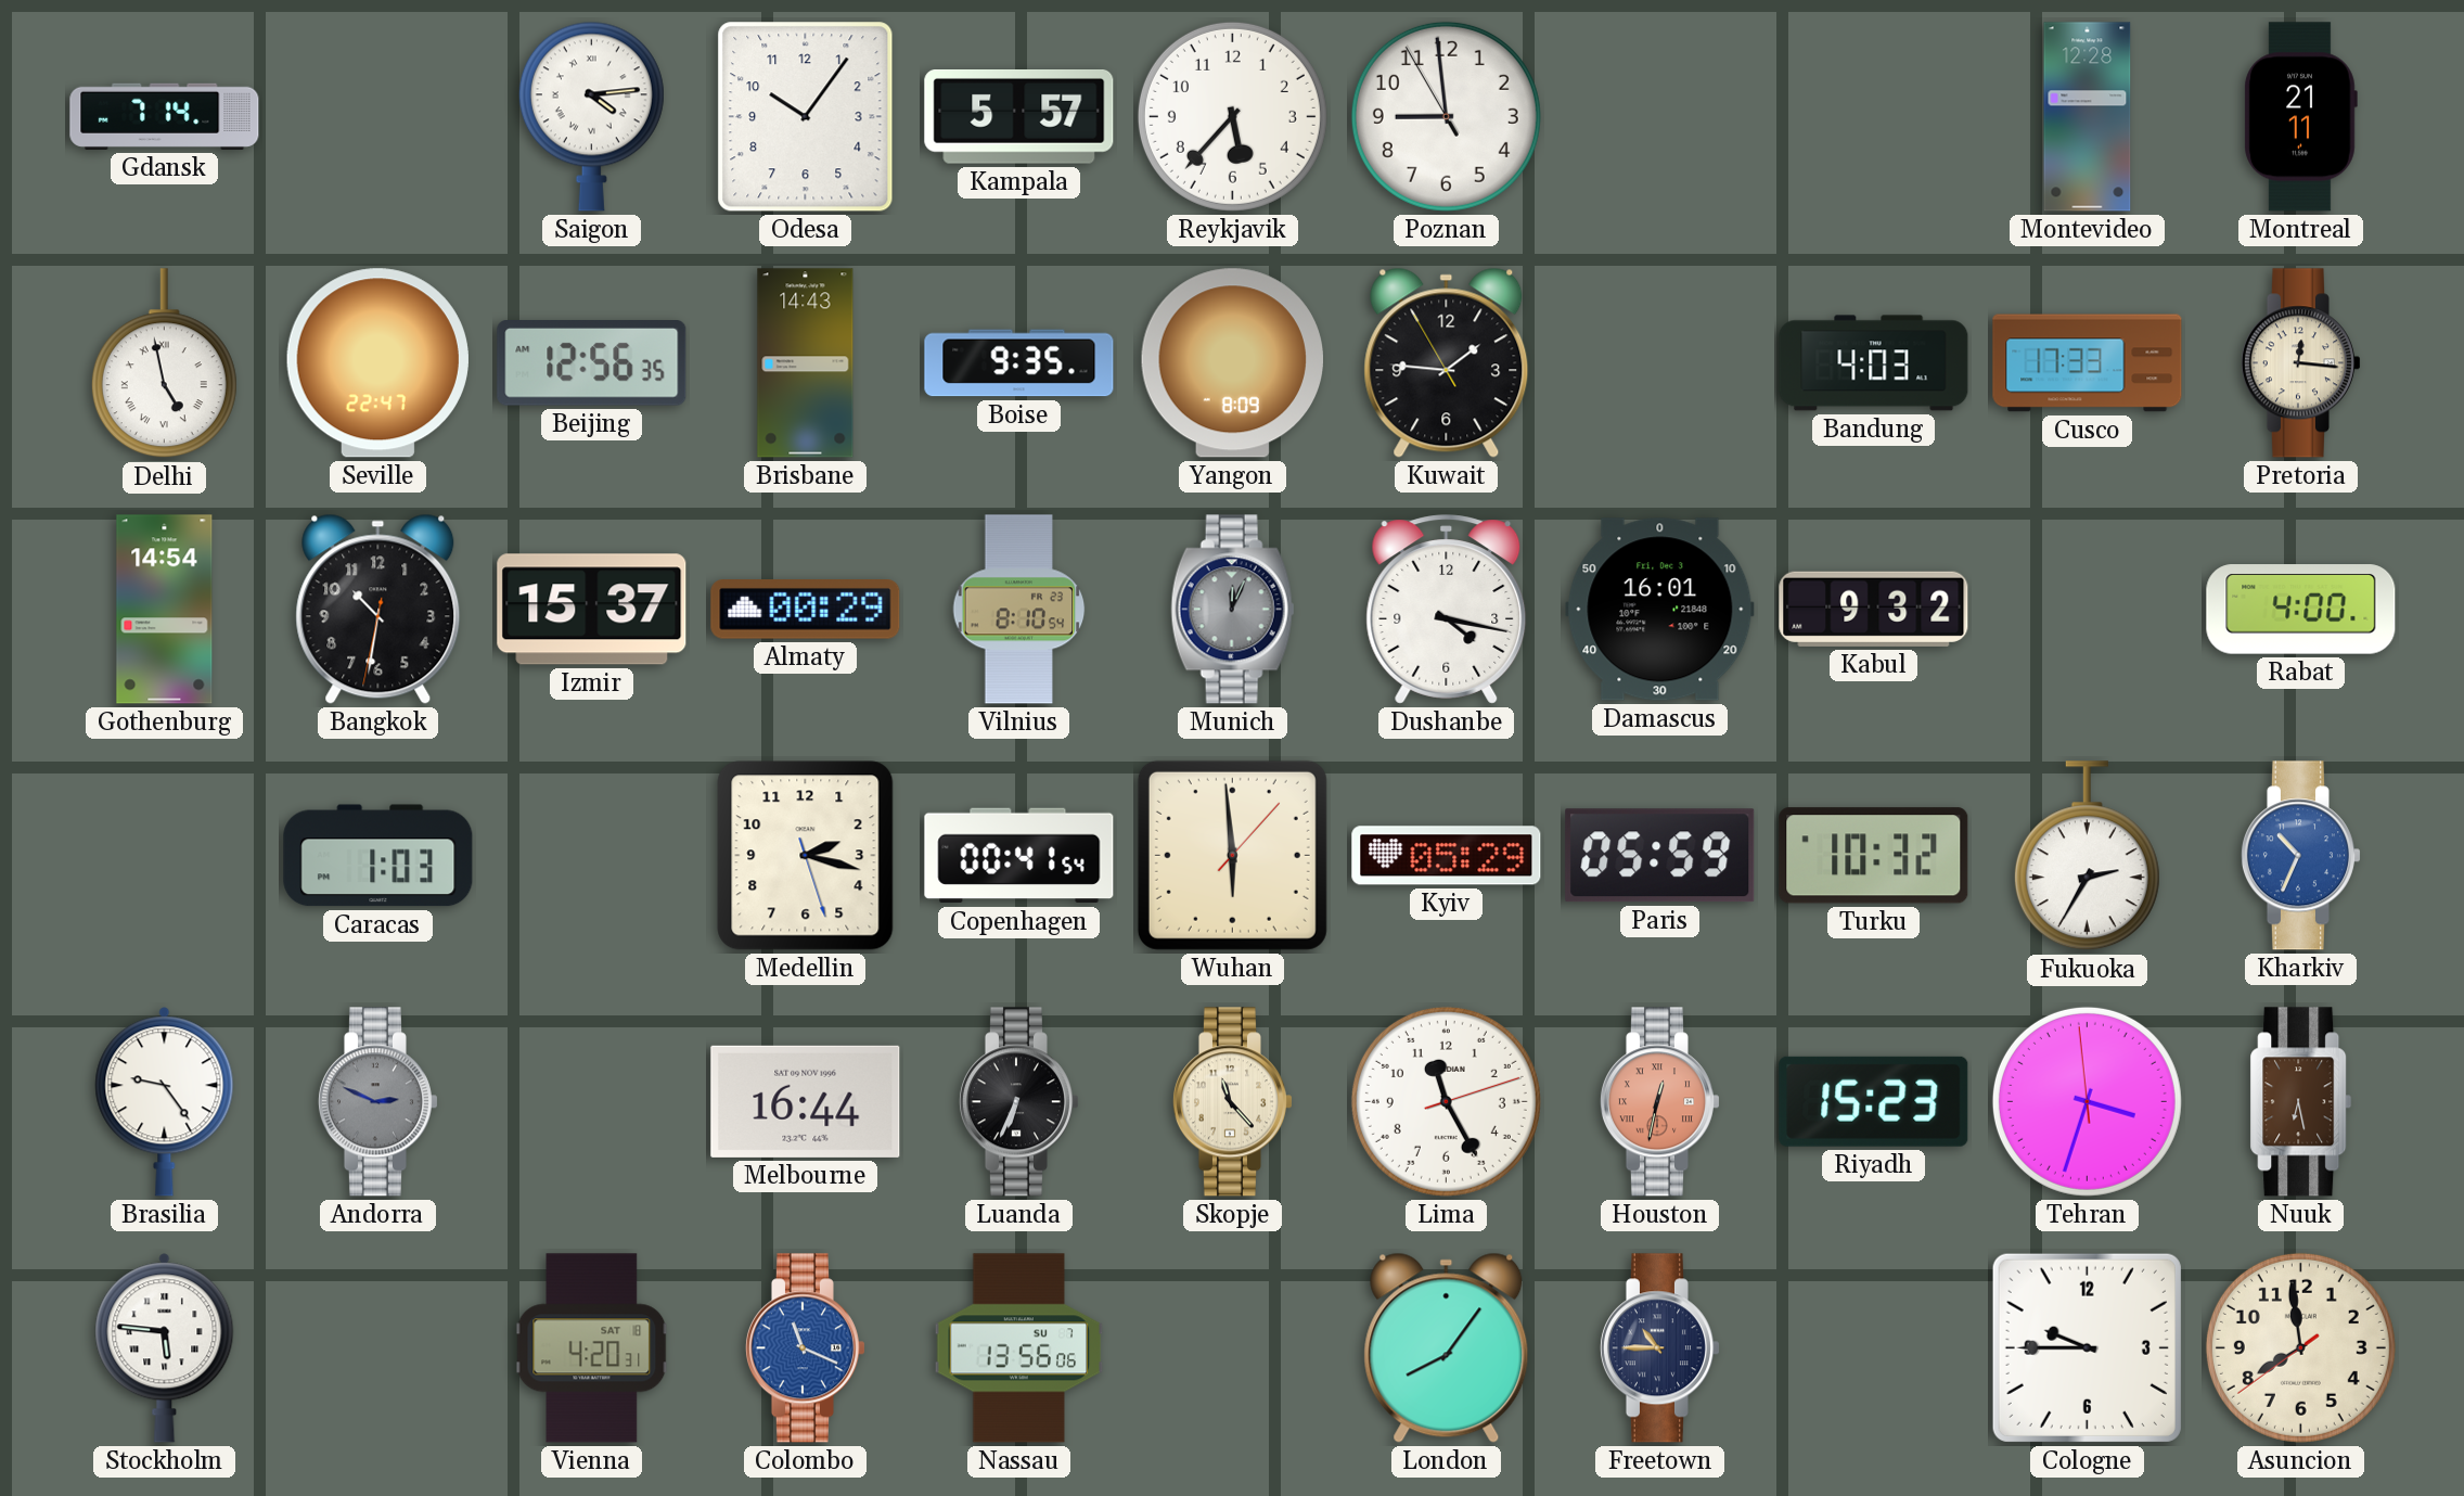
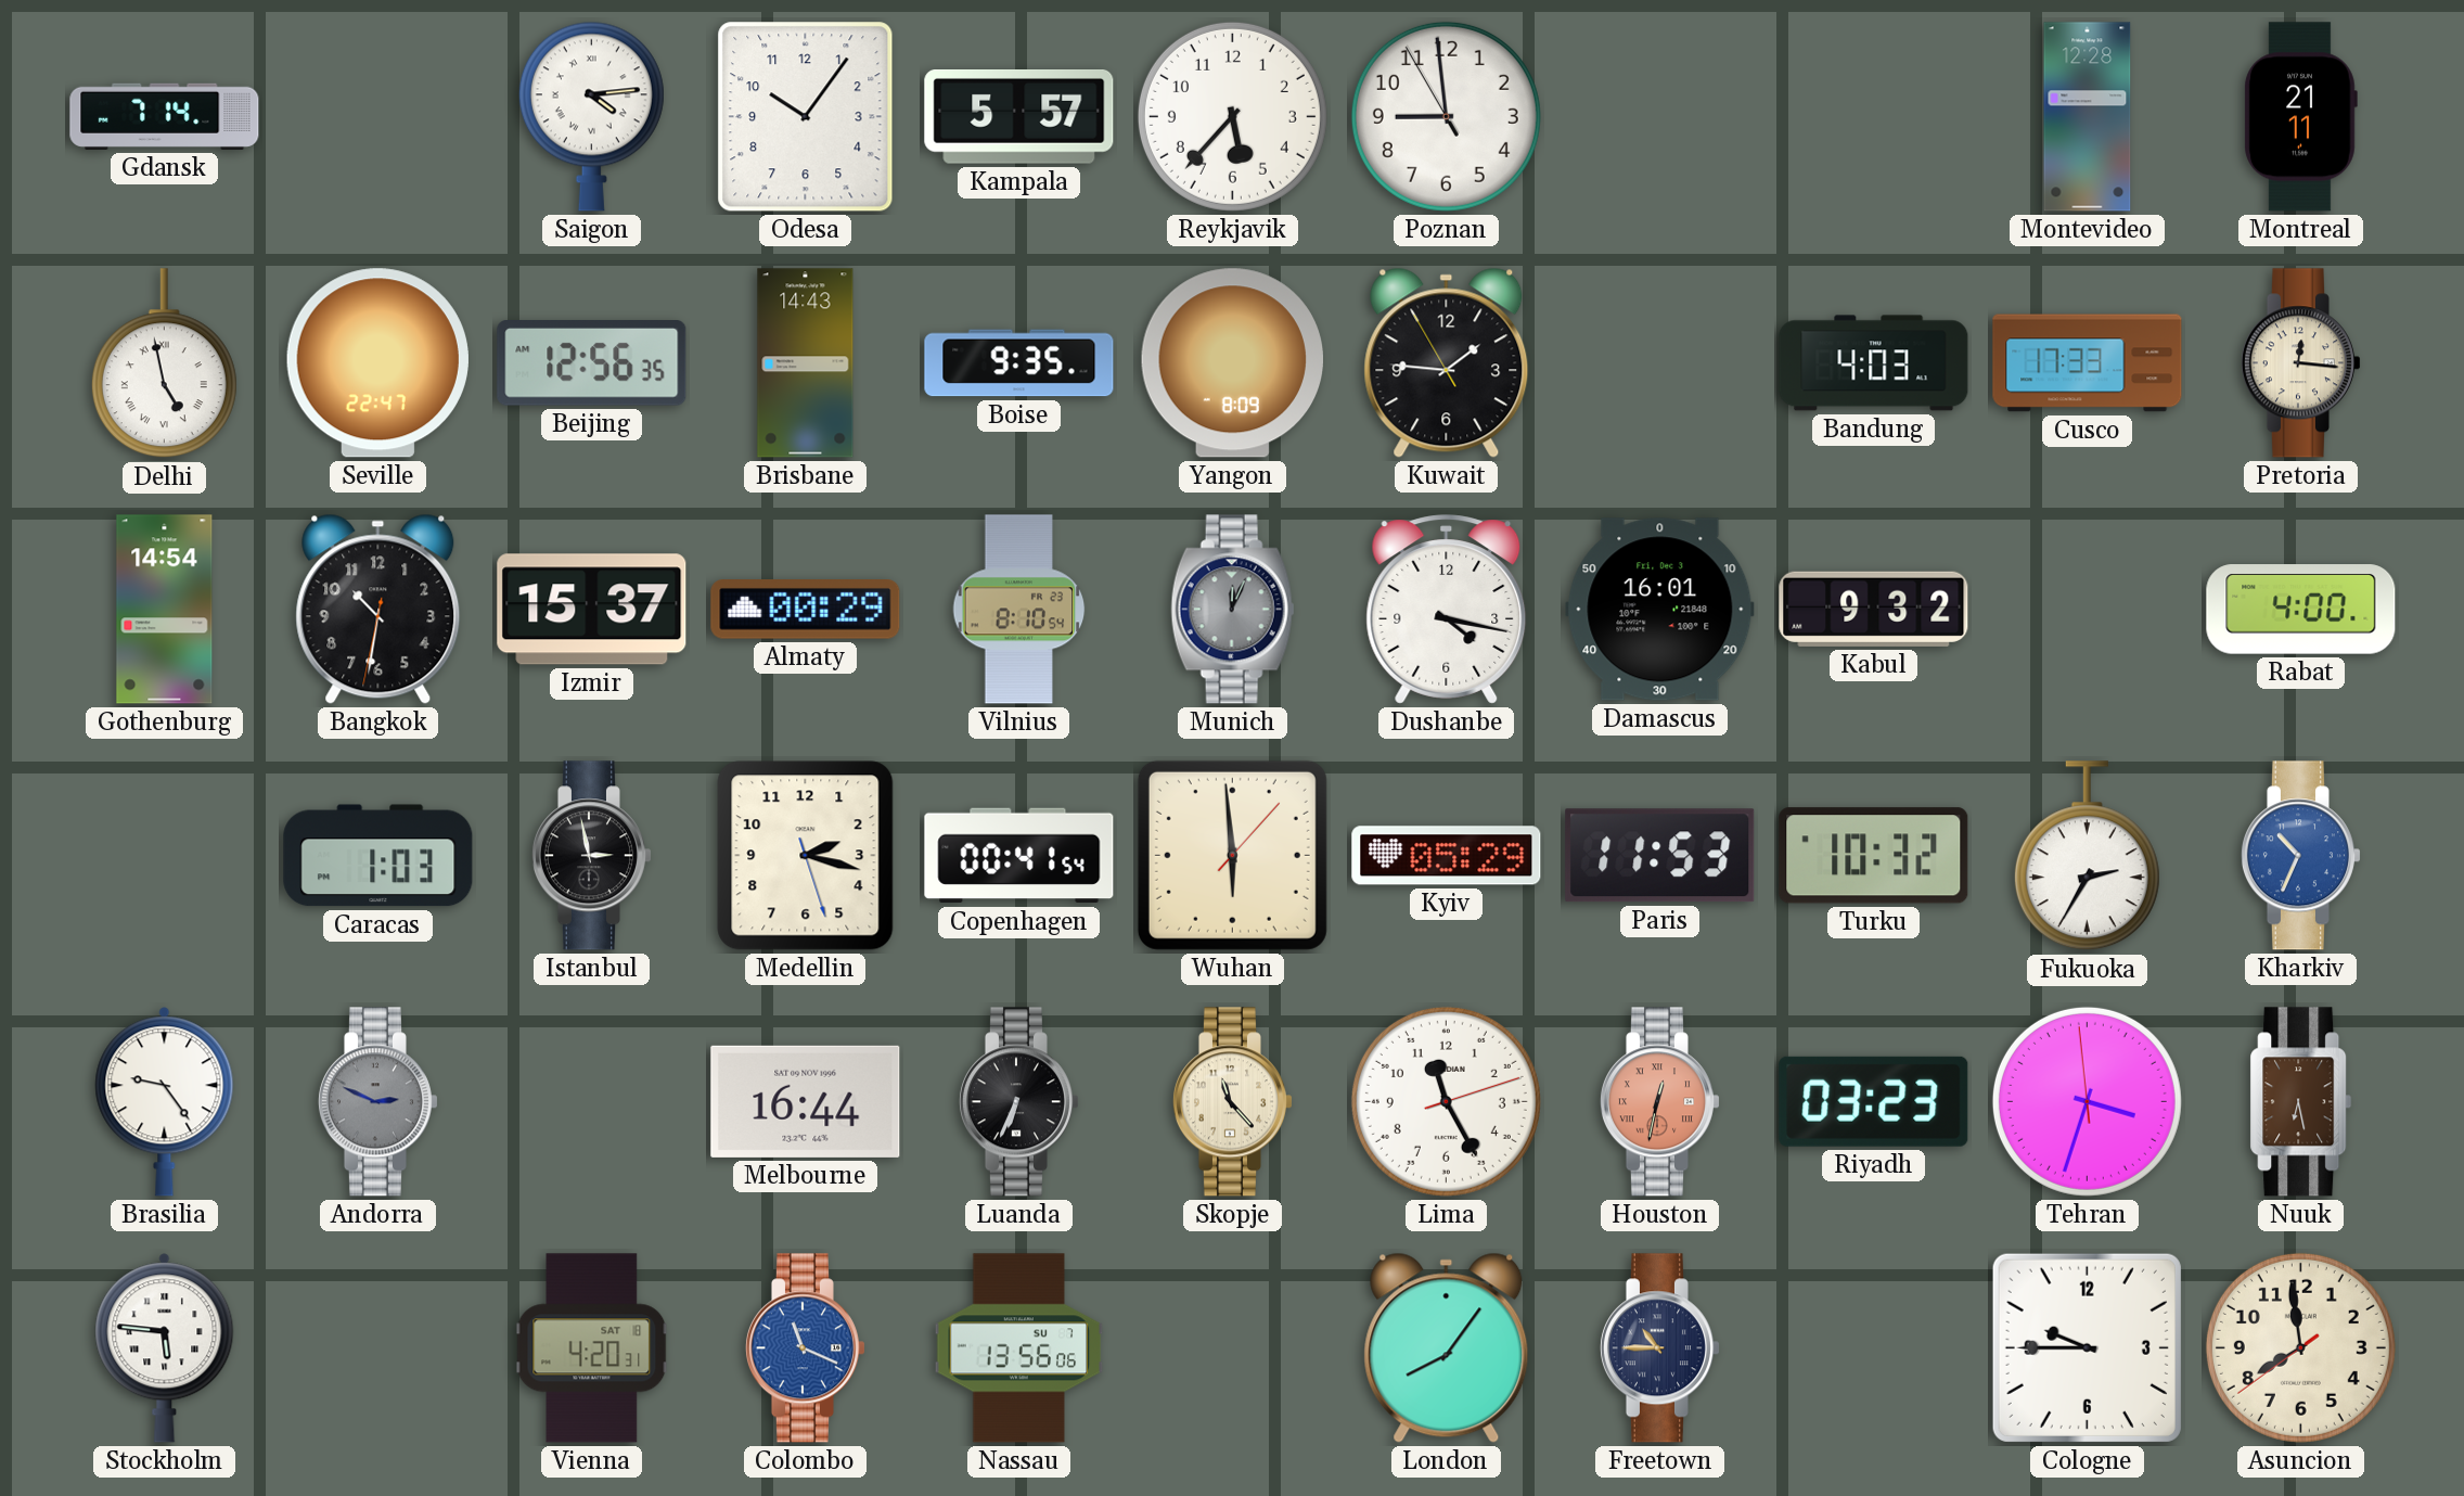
Istanbul: none -> 2:58 (591, 856)
Paris: 05:59 -> 11:53 (1660, 856)
Riyadh: 15:23 -> 03:23 (1874, 1101)
